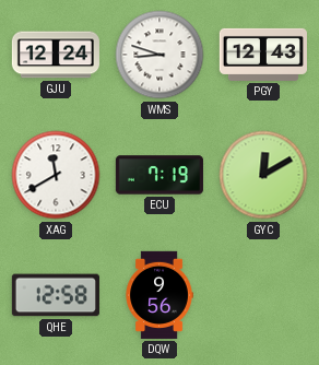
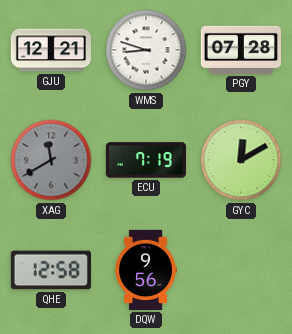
GJU: 12:24 -> 12:21 (50, 50)
PGY: 12:43 -> 07:28 (241, 50)
XAG dial: white -> grey (51, 160)
